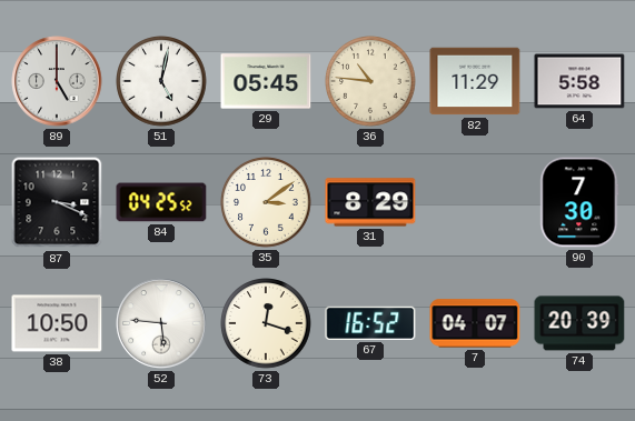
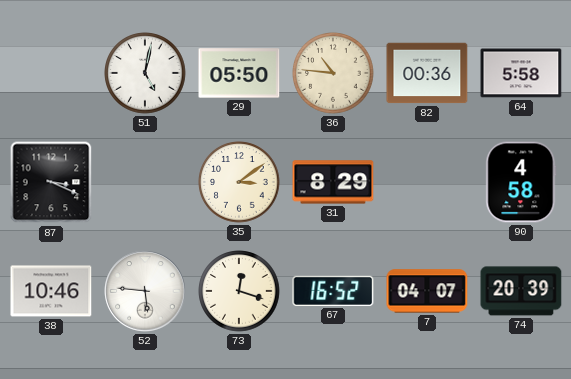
89: 5:00 -> none (57, 81)
29: 05:45 -> 05:50 (239, 73)
82: 11:29 -> 00:36 (427, 73)
84: 04:25 -> none (161, 202)
90: 7:30 -> 4:58 (521, 182)
38: 10:50 -> 10:46 (51, 291)
